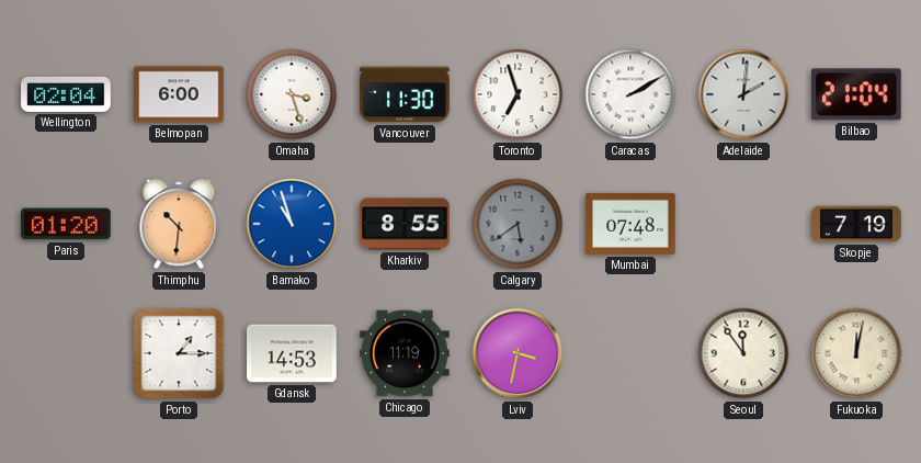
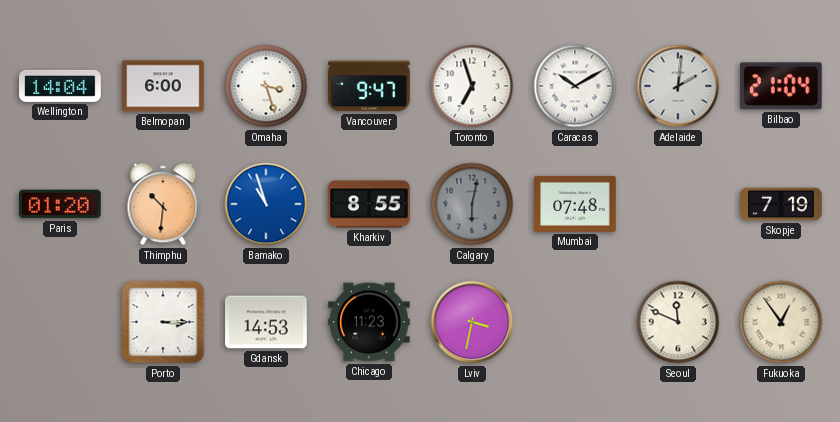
Wellington: 02:04 -> 14:04 (60, 86)
Vancouver: 11:30 -> 9:47 (369, 86)
Caracas: 2:10 -> 10:10 (575, 86)
Calgary: 5:39 -> 6:02 (472, 204)
Porto: 1:15 -> 3:15 (163, 322)
Chicago: 11:19 -> 11:23 (369, 322)
Seoul: 11:54 -> 11:49 (678, 322)
Fukuoka: 12:02 -> 12:54 (781, 322)
